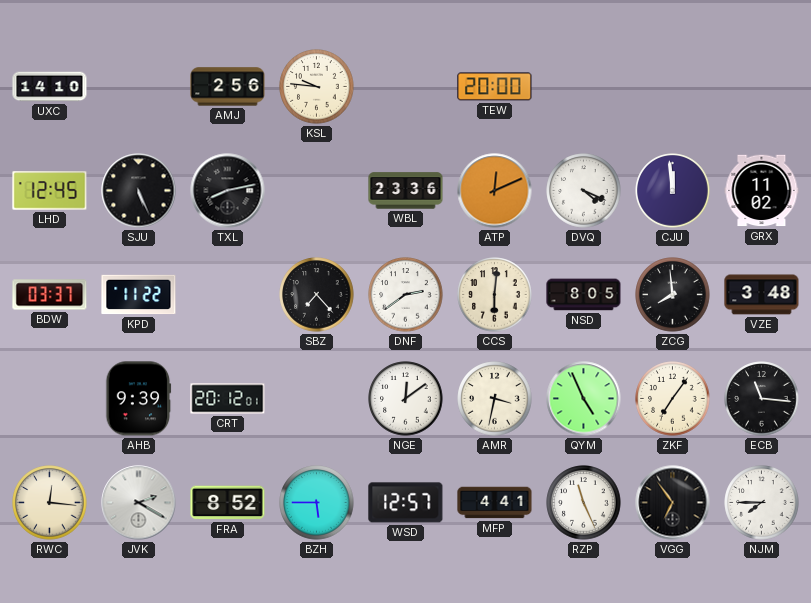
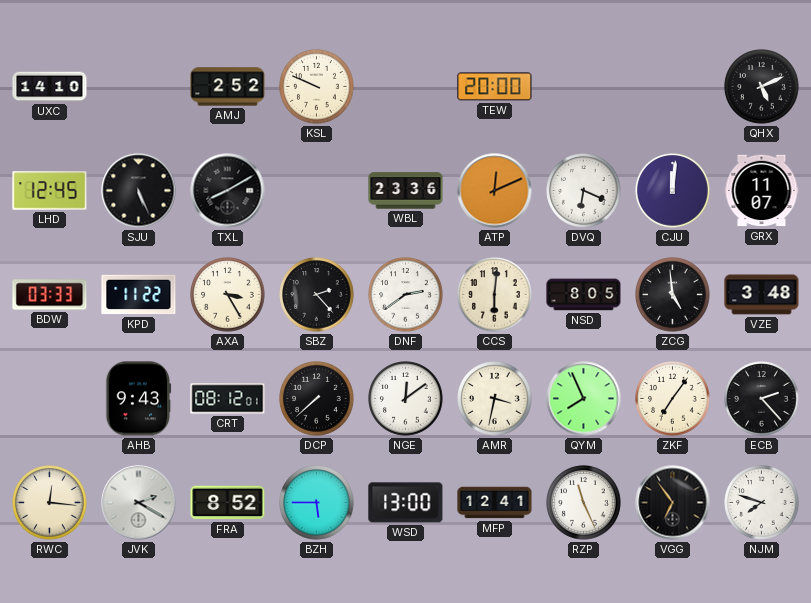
AMJ: 2:56 -> 2:52 (228, 87)
KSL: 9:46 -> 9:49 (317, 87)
QHX: none -> 5:11 (762, 87)
TXL: 8:13 -> 8:10 (228, 191)
DVQ: 4:19 -> 6:19 (584, 191)
CJU: 11:59 -> 12:01 (673, 191)
GRX: 11:02 -> 11:07 (762, 191)
BDW: 03:37 -> 03:33 (50, 295)
AXA: none -> 3:25 (228, 295)
SBZ: 7:23 -> 2:23 (317, 295)
ZCG: 7:59 -> 4:59 (673, 295)
AHB: 9:39 -> 9:43 (139, 399)
CRT: 20:12 -> 08:12 (228, 399)
DCP: none -> 7:38 (317, 399)
QYM: 4:56 -> 7:56 (584, 399)
ECB: 11:16 -> 2:23 (762, 399)
WSD: 12:57 -> 13:00 (406, 503)
MFP: 4:41 -> 12:41 (495, 503)
NJM: 7:45 -> 7:48 (762, 503)
